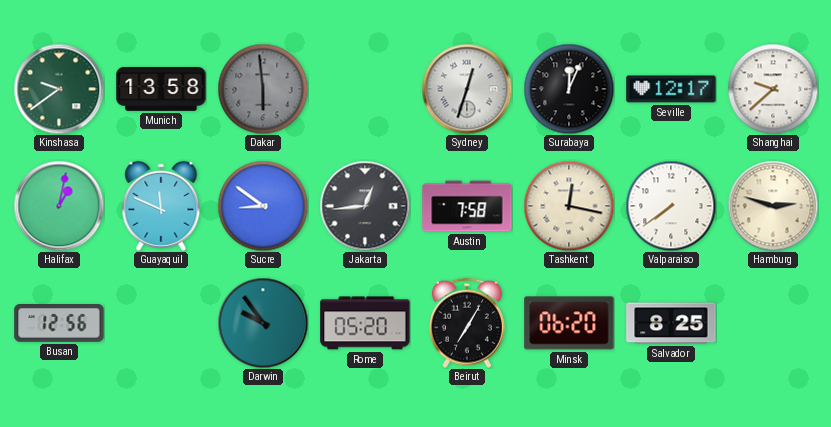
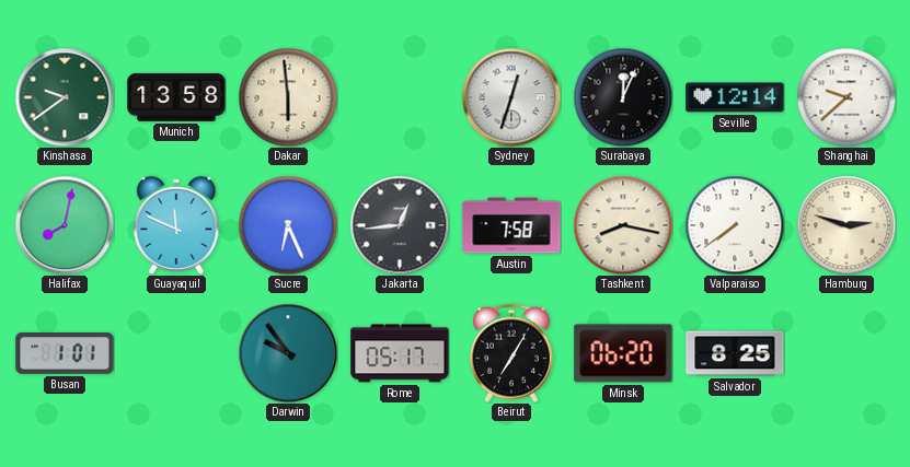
Dakar dial: grey -> cream (288, 97)
Seville: 12:17 -> 12:14 (735, 97)
Halifax: 1:02 -> 8:02 (65, 225)
Sucre: 8:51 -> 6:26 (288, 225)
Tashkent: 12:17 -> 8:17 (623, 225)
Busan: 12:56 -> 1:01 (65, 353)
Rome: 05:20 -> 05:17 (400, 353)
